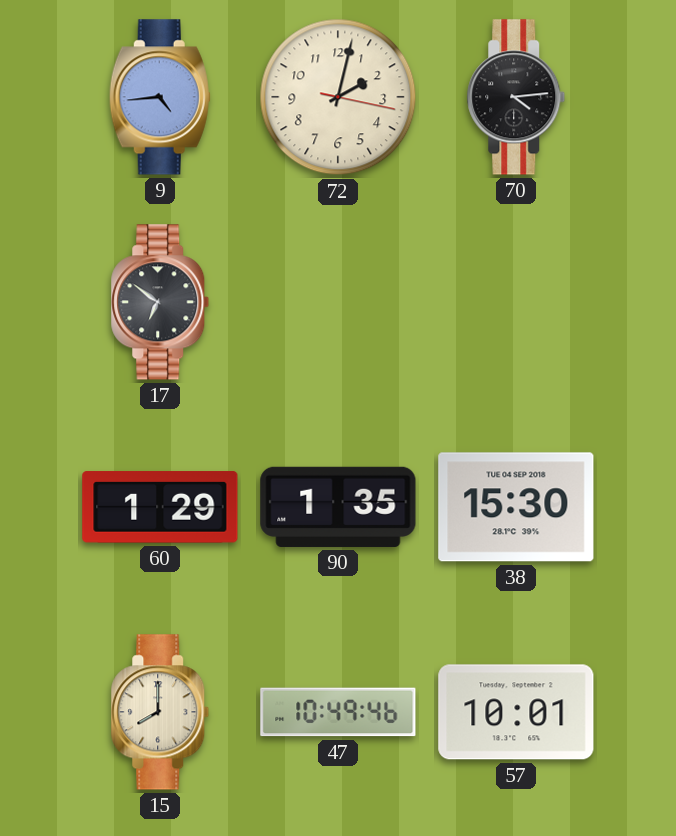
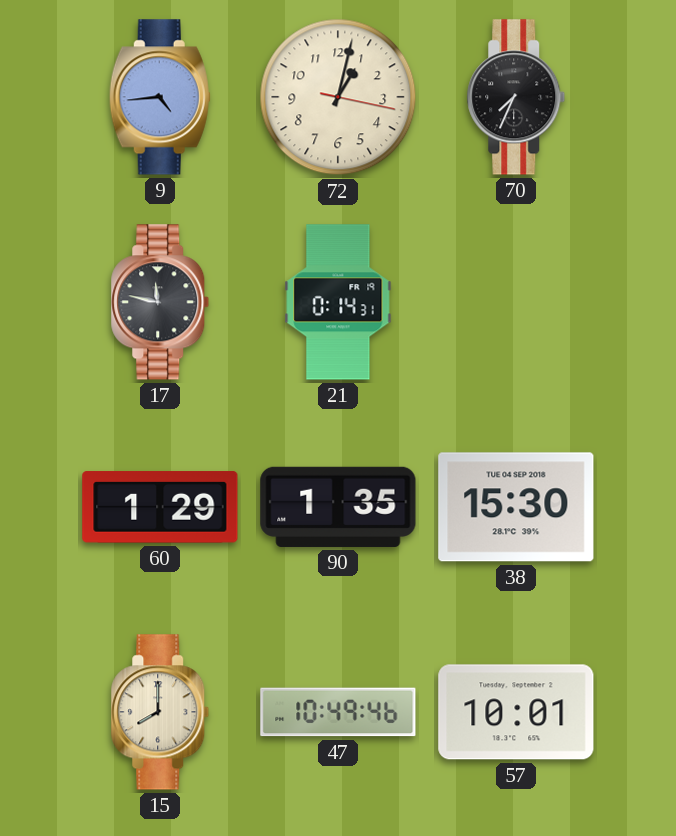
72: 2:02 -> 1:02 (338, 97)
70: 4:14 -> 7:34 (516, 97)
17: 6:51 -> 11:47 (160, 302)
21: none -> 0:14 (338, 302)
